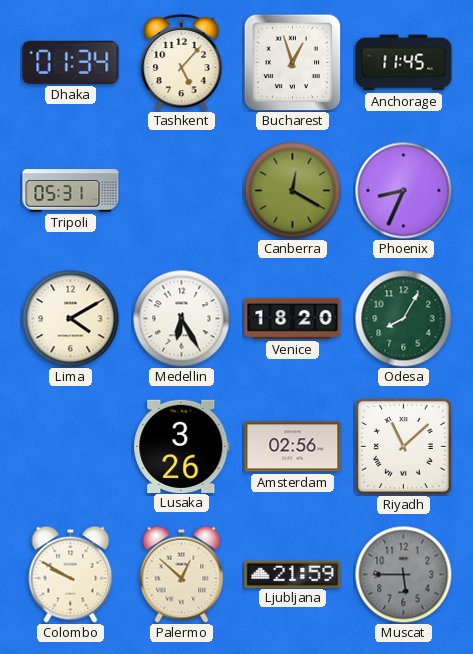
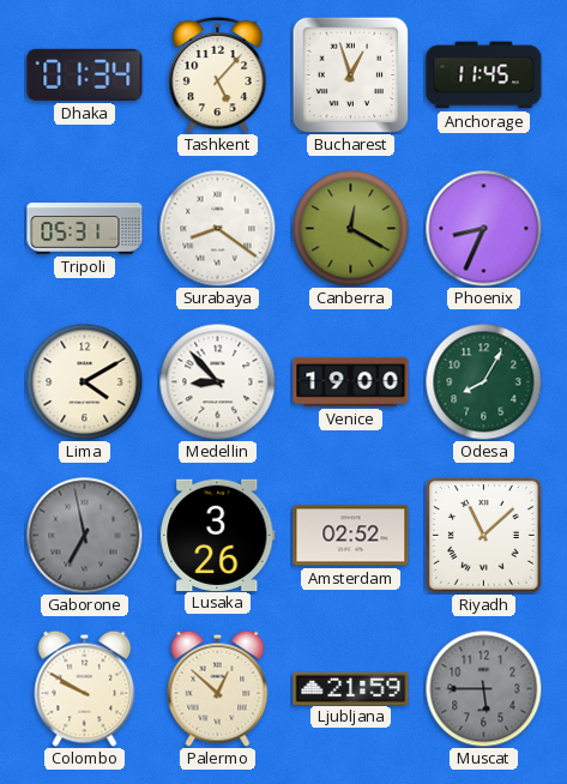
Surabaya: none -> 8:21 (217, 228)
Medellin: 6:25 -> 8:53 (217, 381)
Venice: 18:20 -> 19:00 (351, 381)
Gaborone: none -> 6:58 (84, 535)
Amsterdam: 02:56 -> 02:52 (351, 536)
